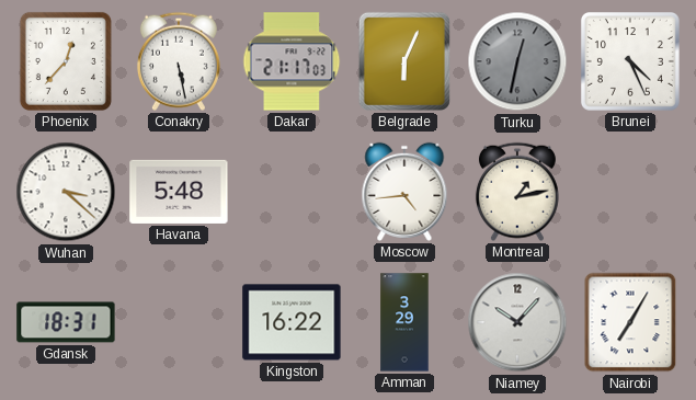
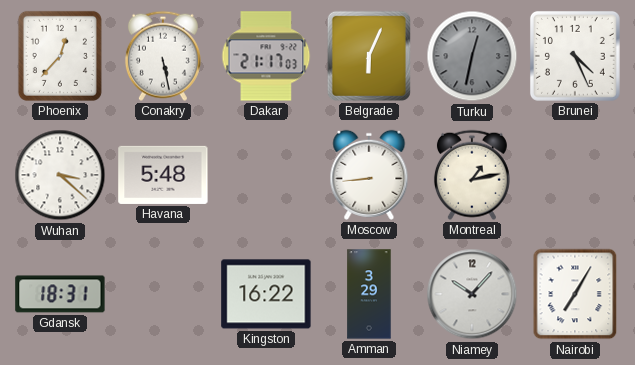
Moscow: 4:44 -> 8:44 (369, 175)
